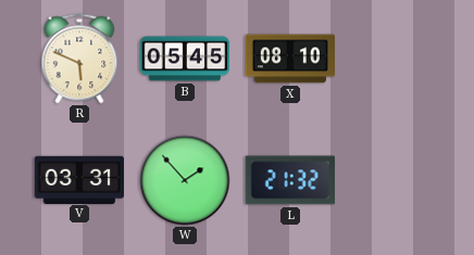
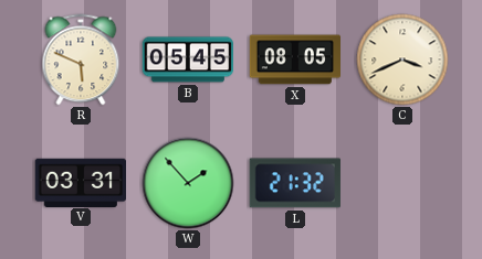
X: 08:10 -> 08:05 (294, 60)
C: none -> 3:41 (402, 60)
